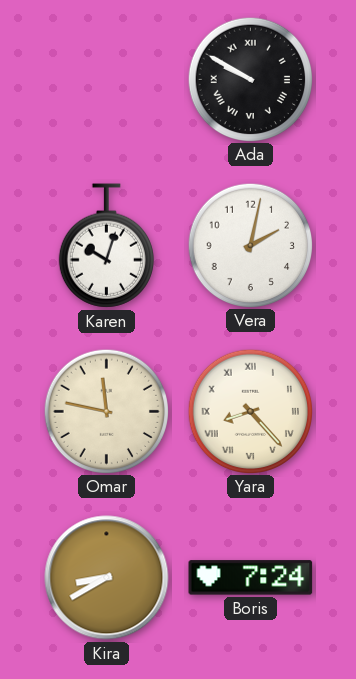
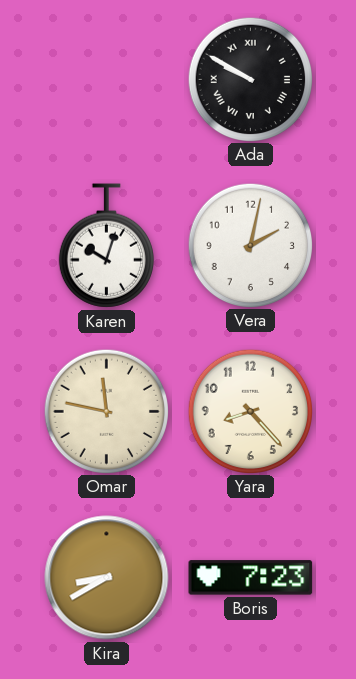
Yara numerals: Roman -> Arabic (250, 411)
Boris: 7:24 -> 7:23 (251, 578)
